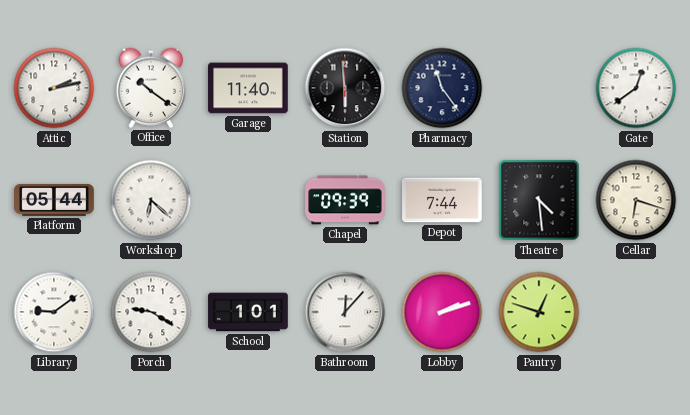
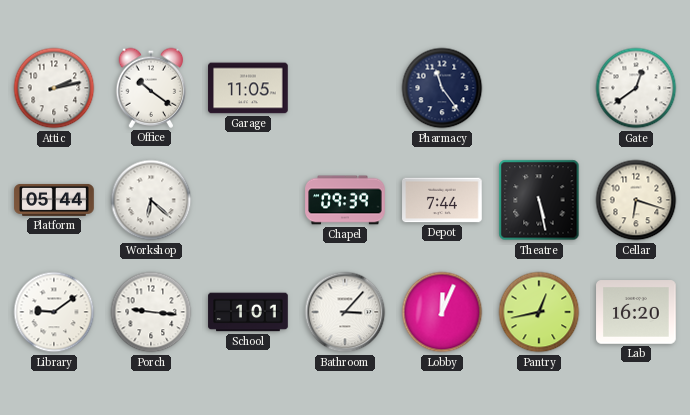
Garage: 11:40 -> 11:05 (248, 88)
Station: 5:59 -> none (345, 88)
Theatre: 4:29 -> 5:28 (539, 200)
Porch: 9:20 -> 9:16 (151, 312)
Bathroom: 12:07 -> 3:07 (345, 312)
Lobby: 2:12 -> 12:04 (442, 312)
Pantry: 12:48 -> 12:43 (539, 312)
Lab: none -> 16:20 (636, 312)
